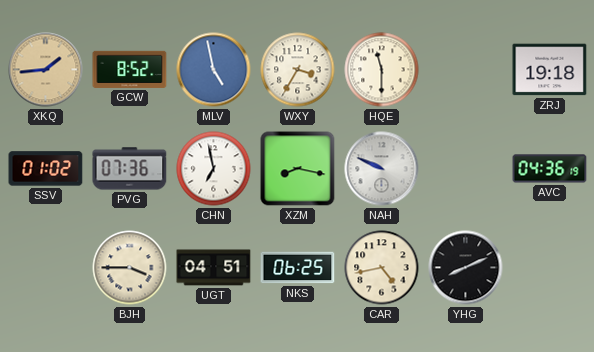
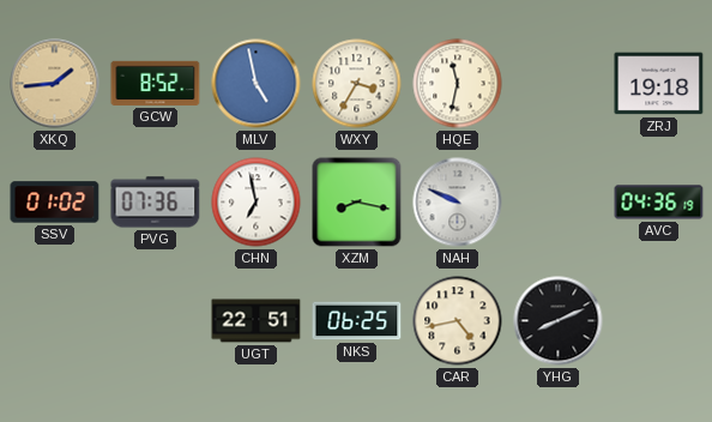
HQE: 11:30 -> 11:32 (458, 84)
BJH: 3:45 -> none (130, 268)
UGT: 04:51 -> 22:51 (257, 321)
